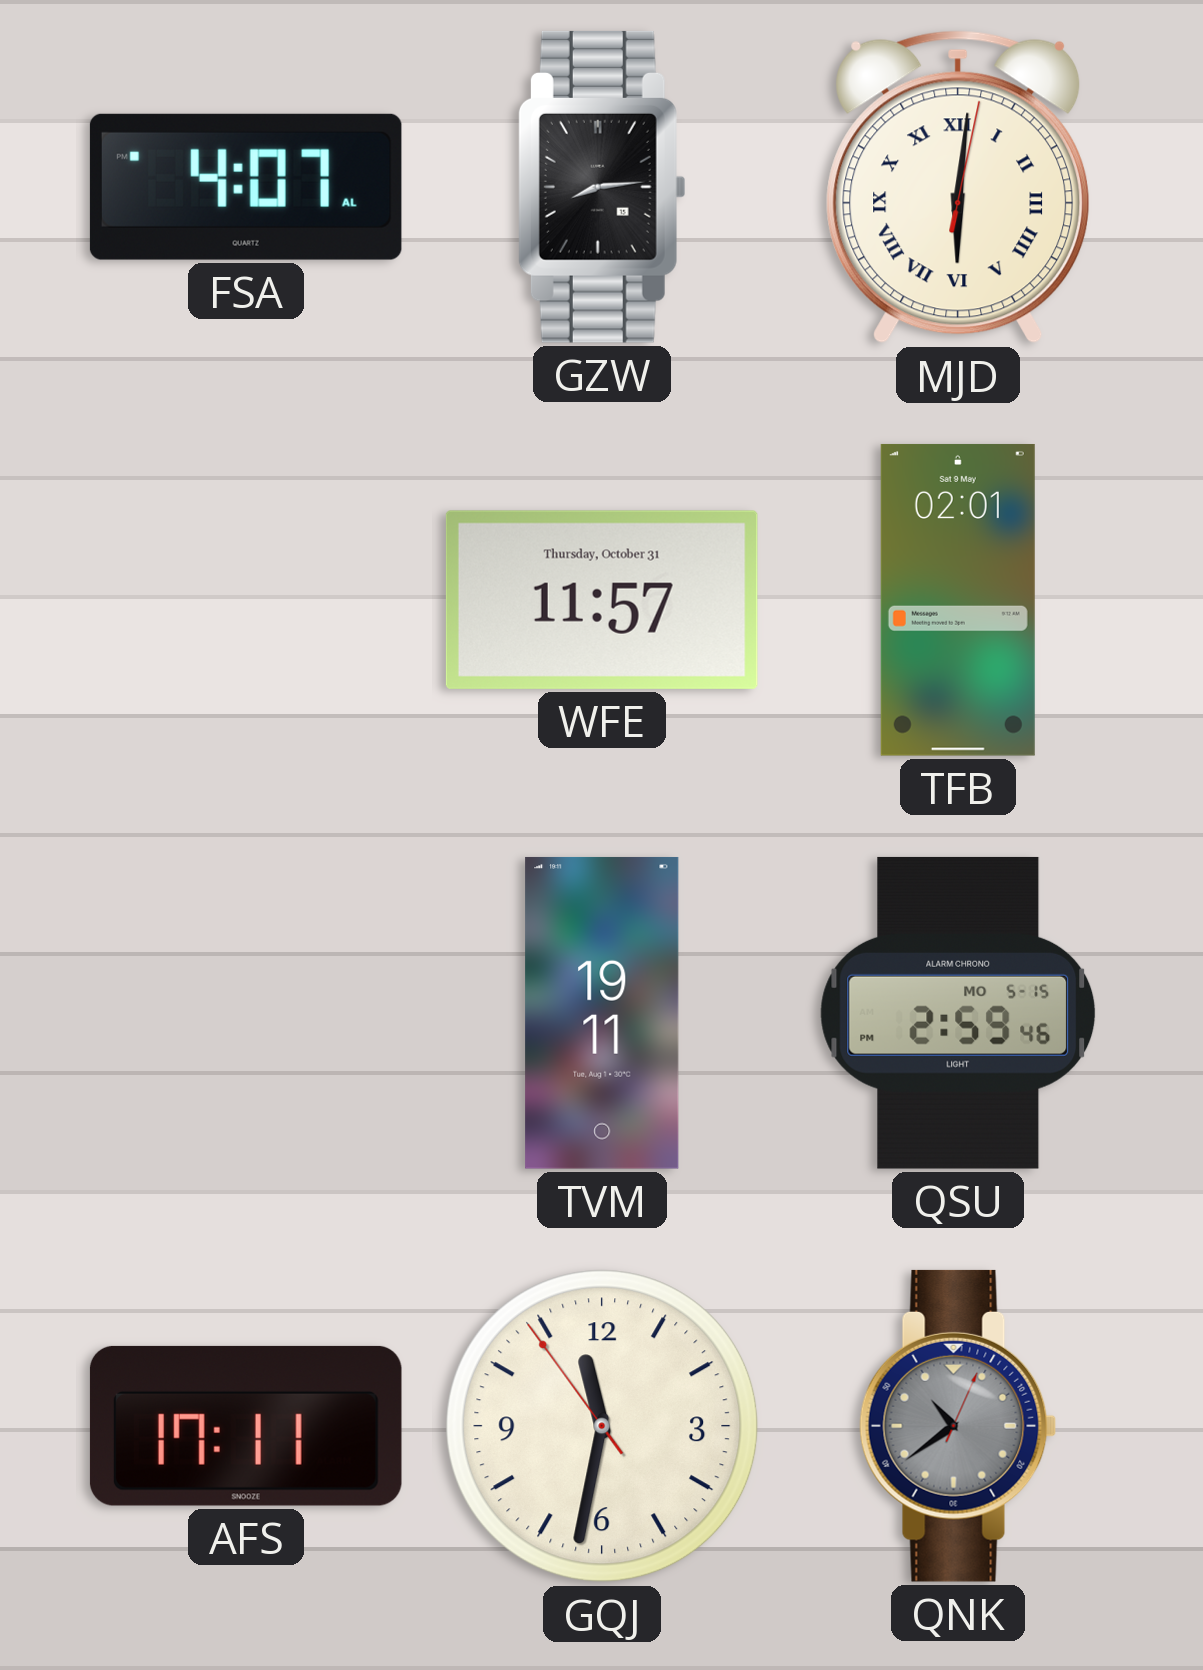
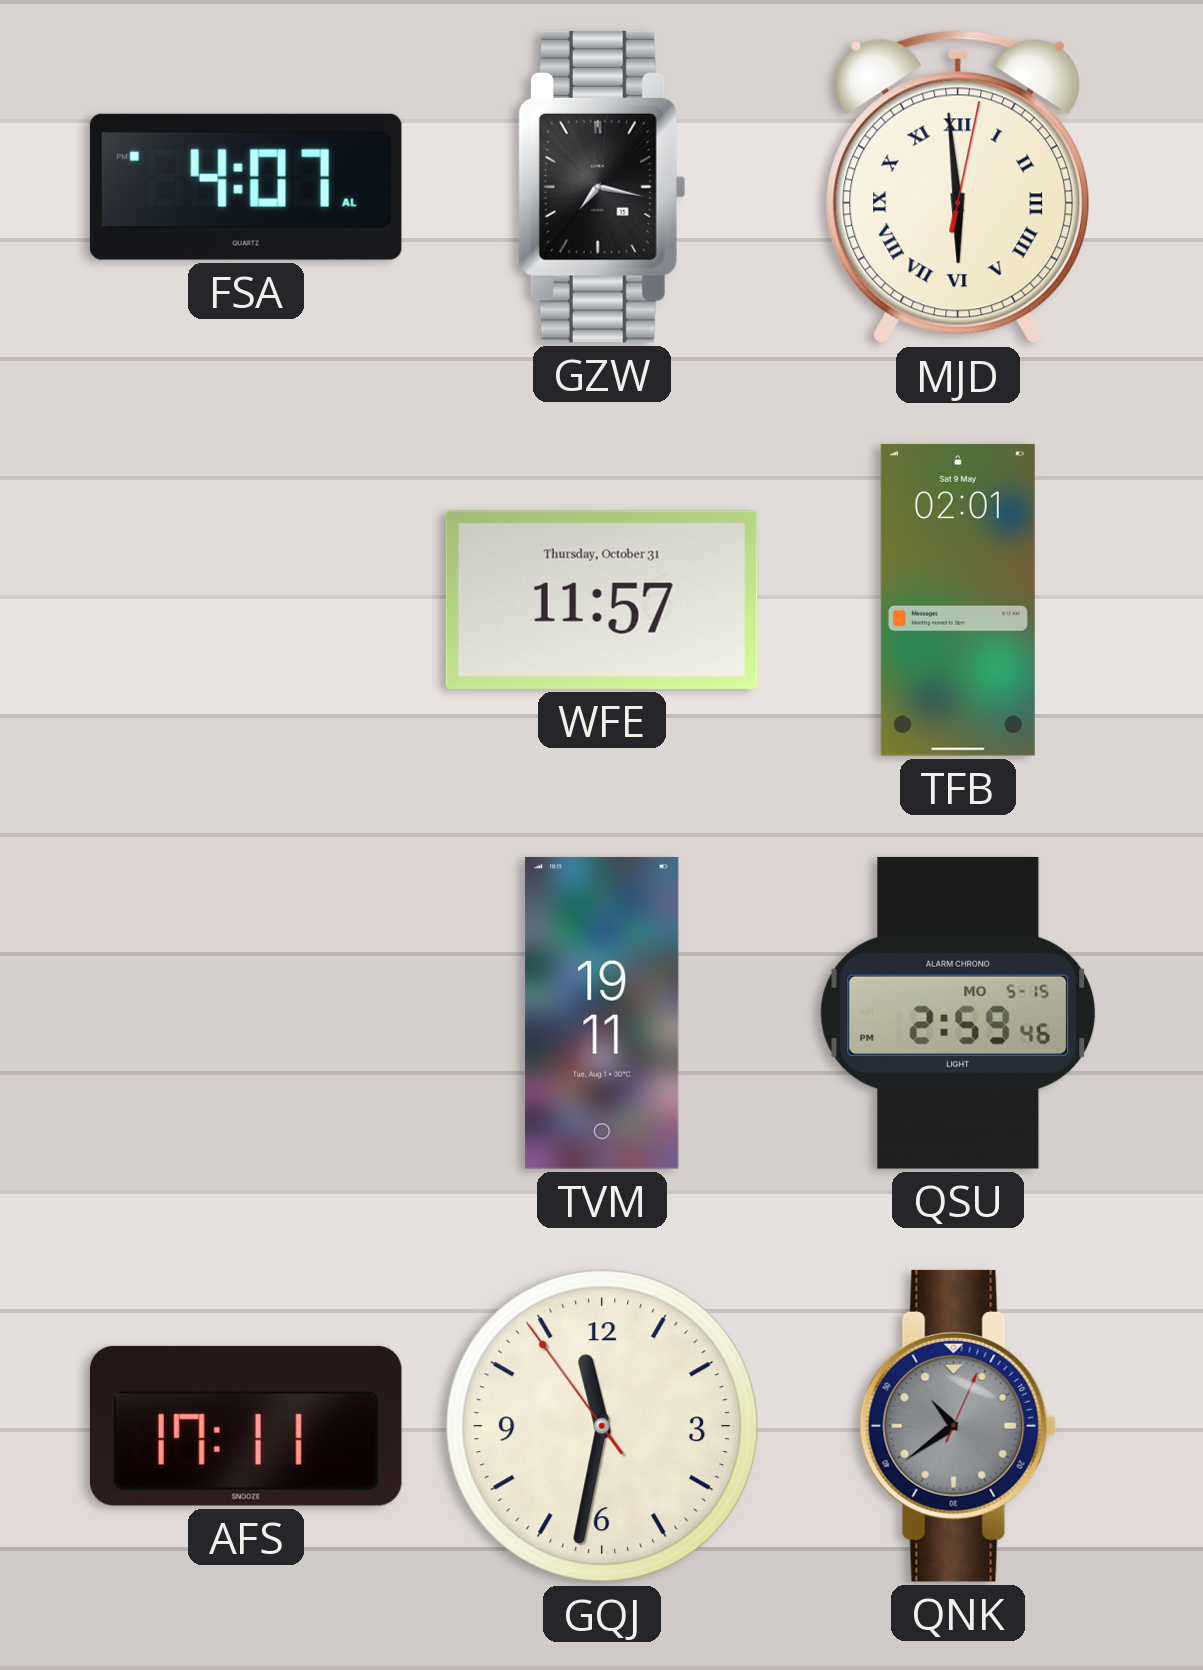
GZW: 8:14 -> 7:17 (602, 187)
MJD: 6:01 -> 5:59 (958, 187)
